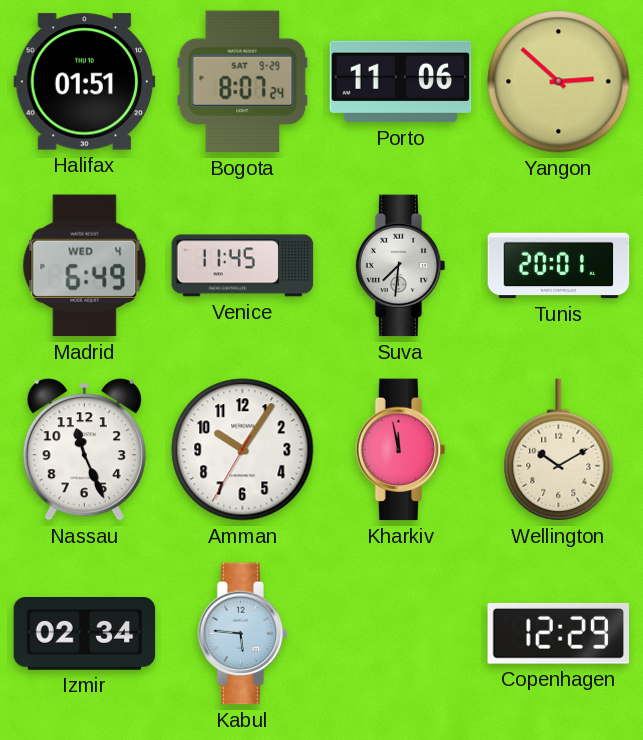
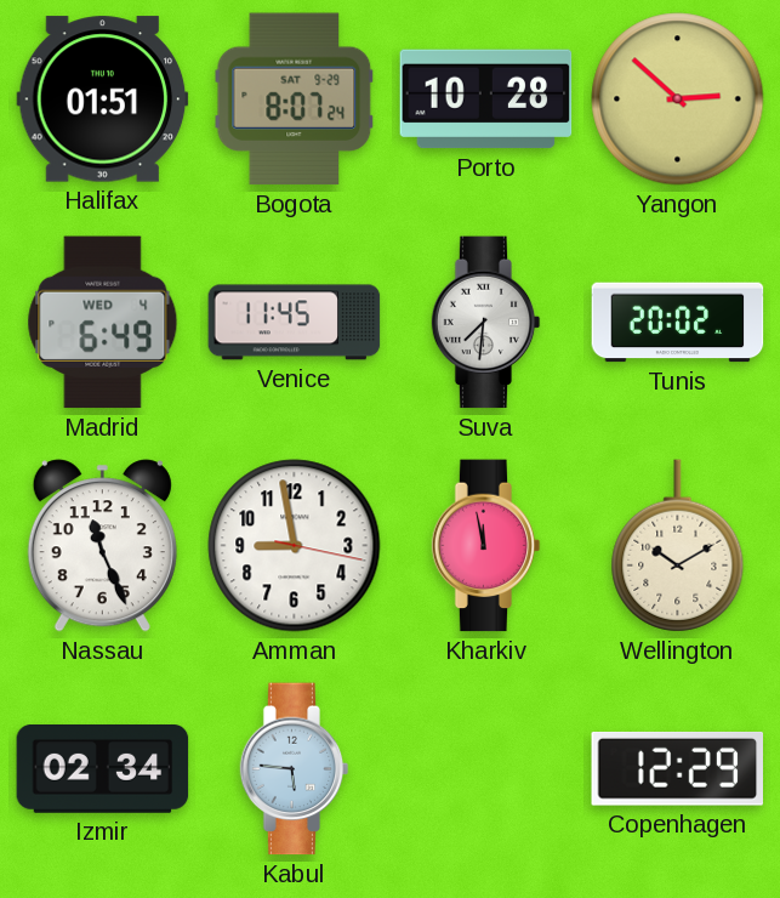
Porto: 11:06 -> 10:28 (486, 100)
Tunis: 20:01 -> 20:02 (678, 323)
Amman: 10:05 -> 8:58 (295, 546)
